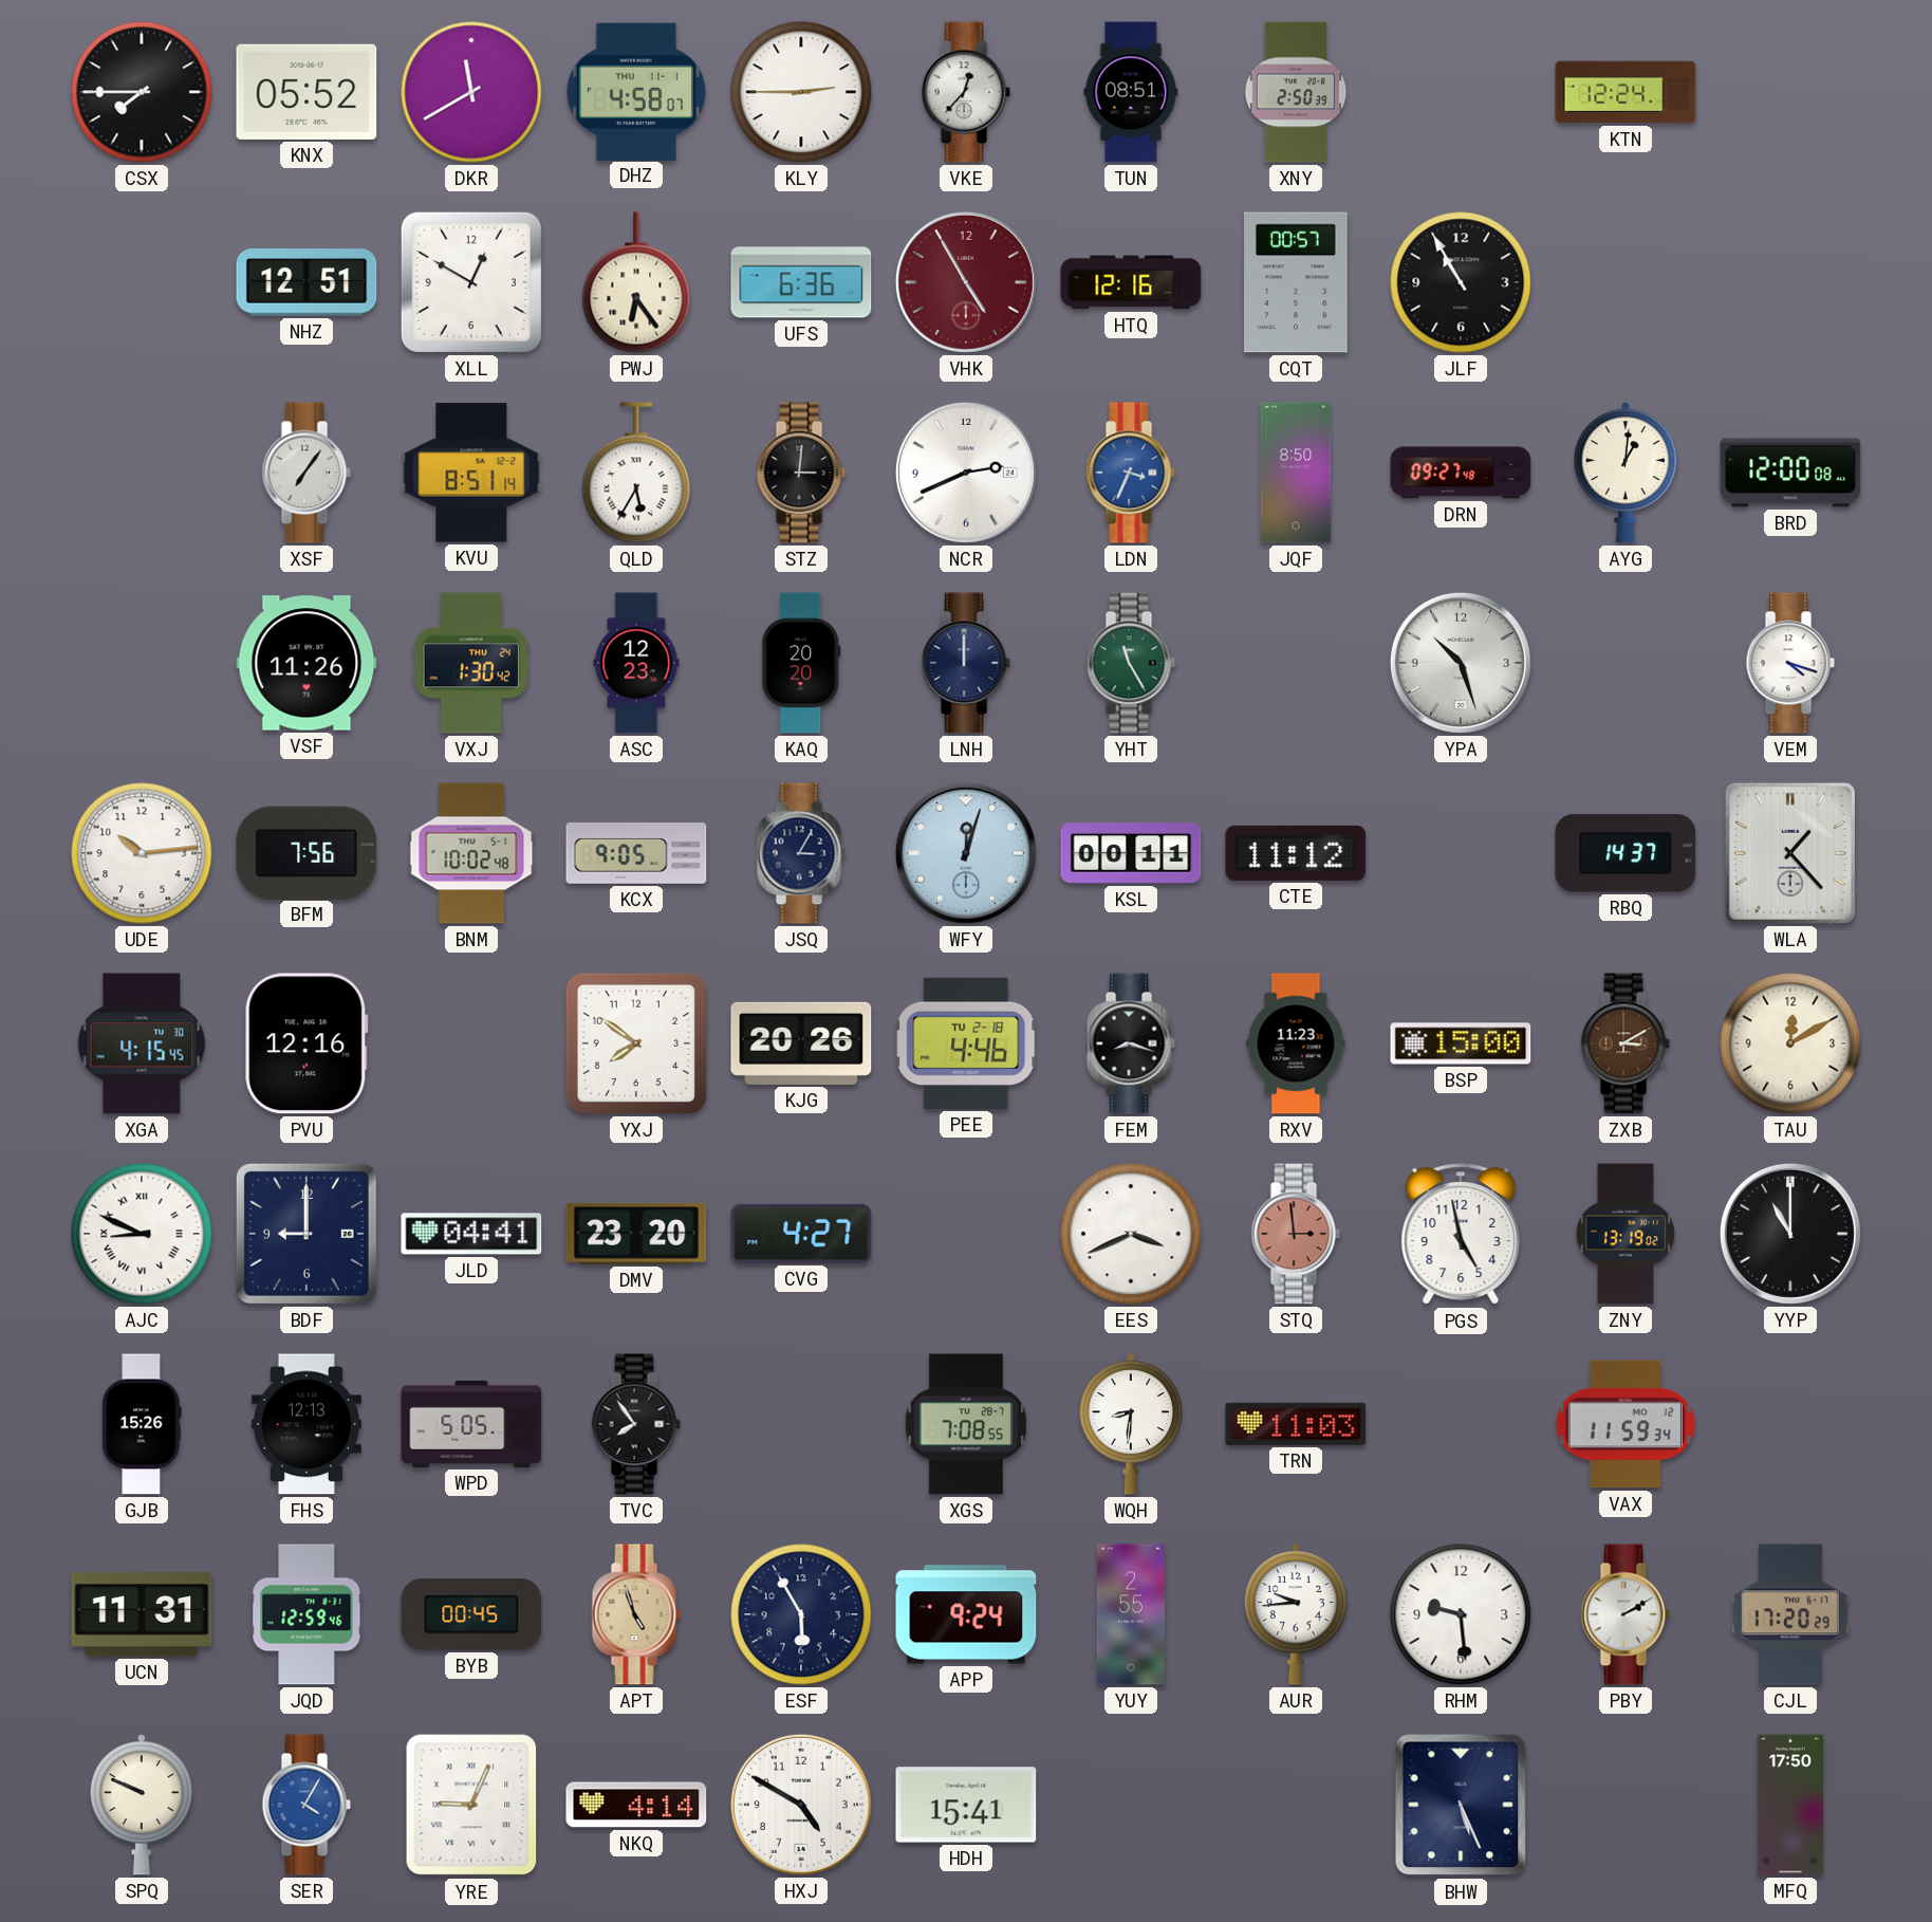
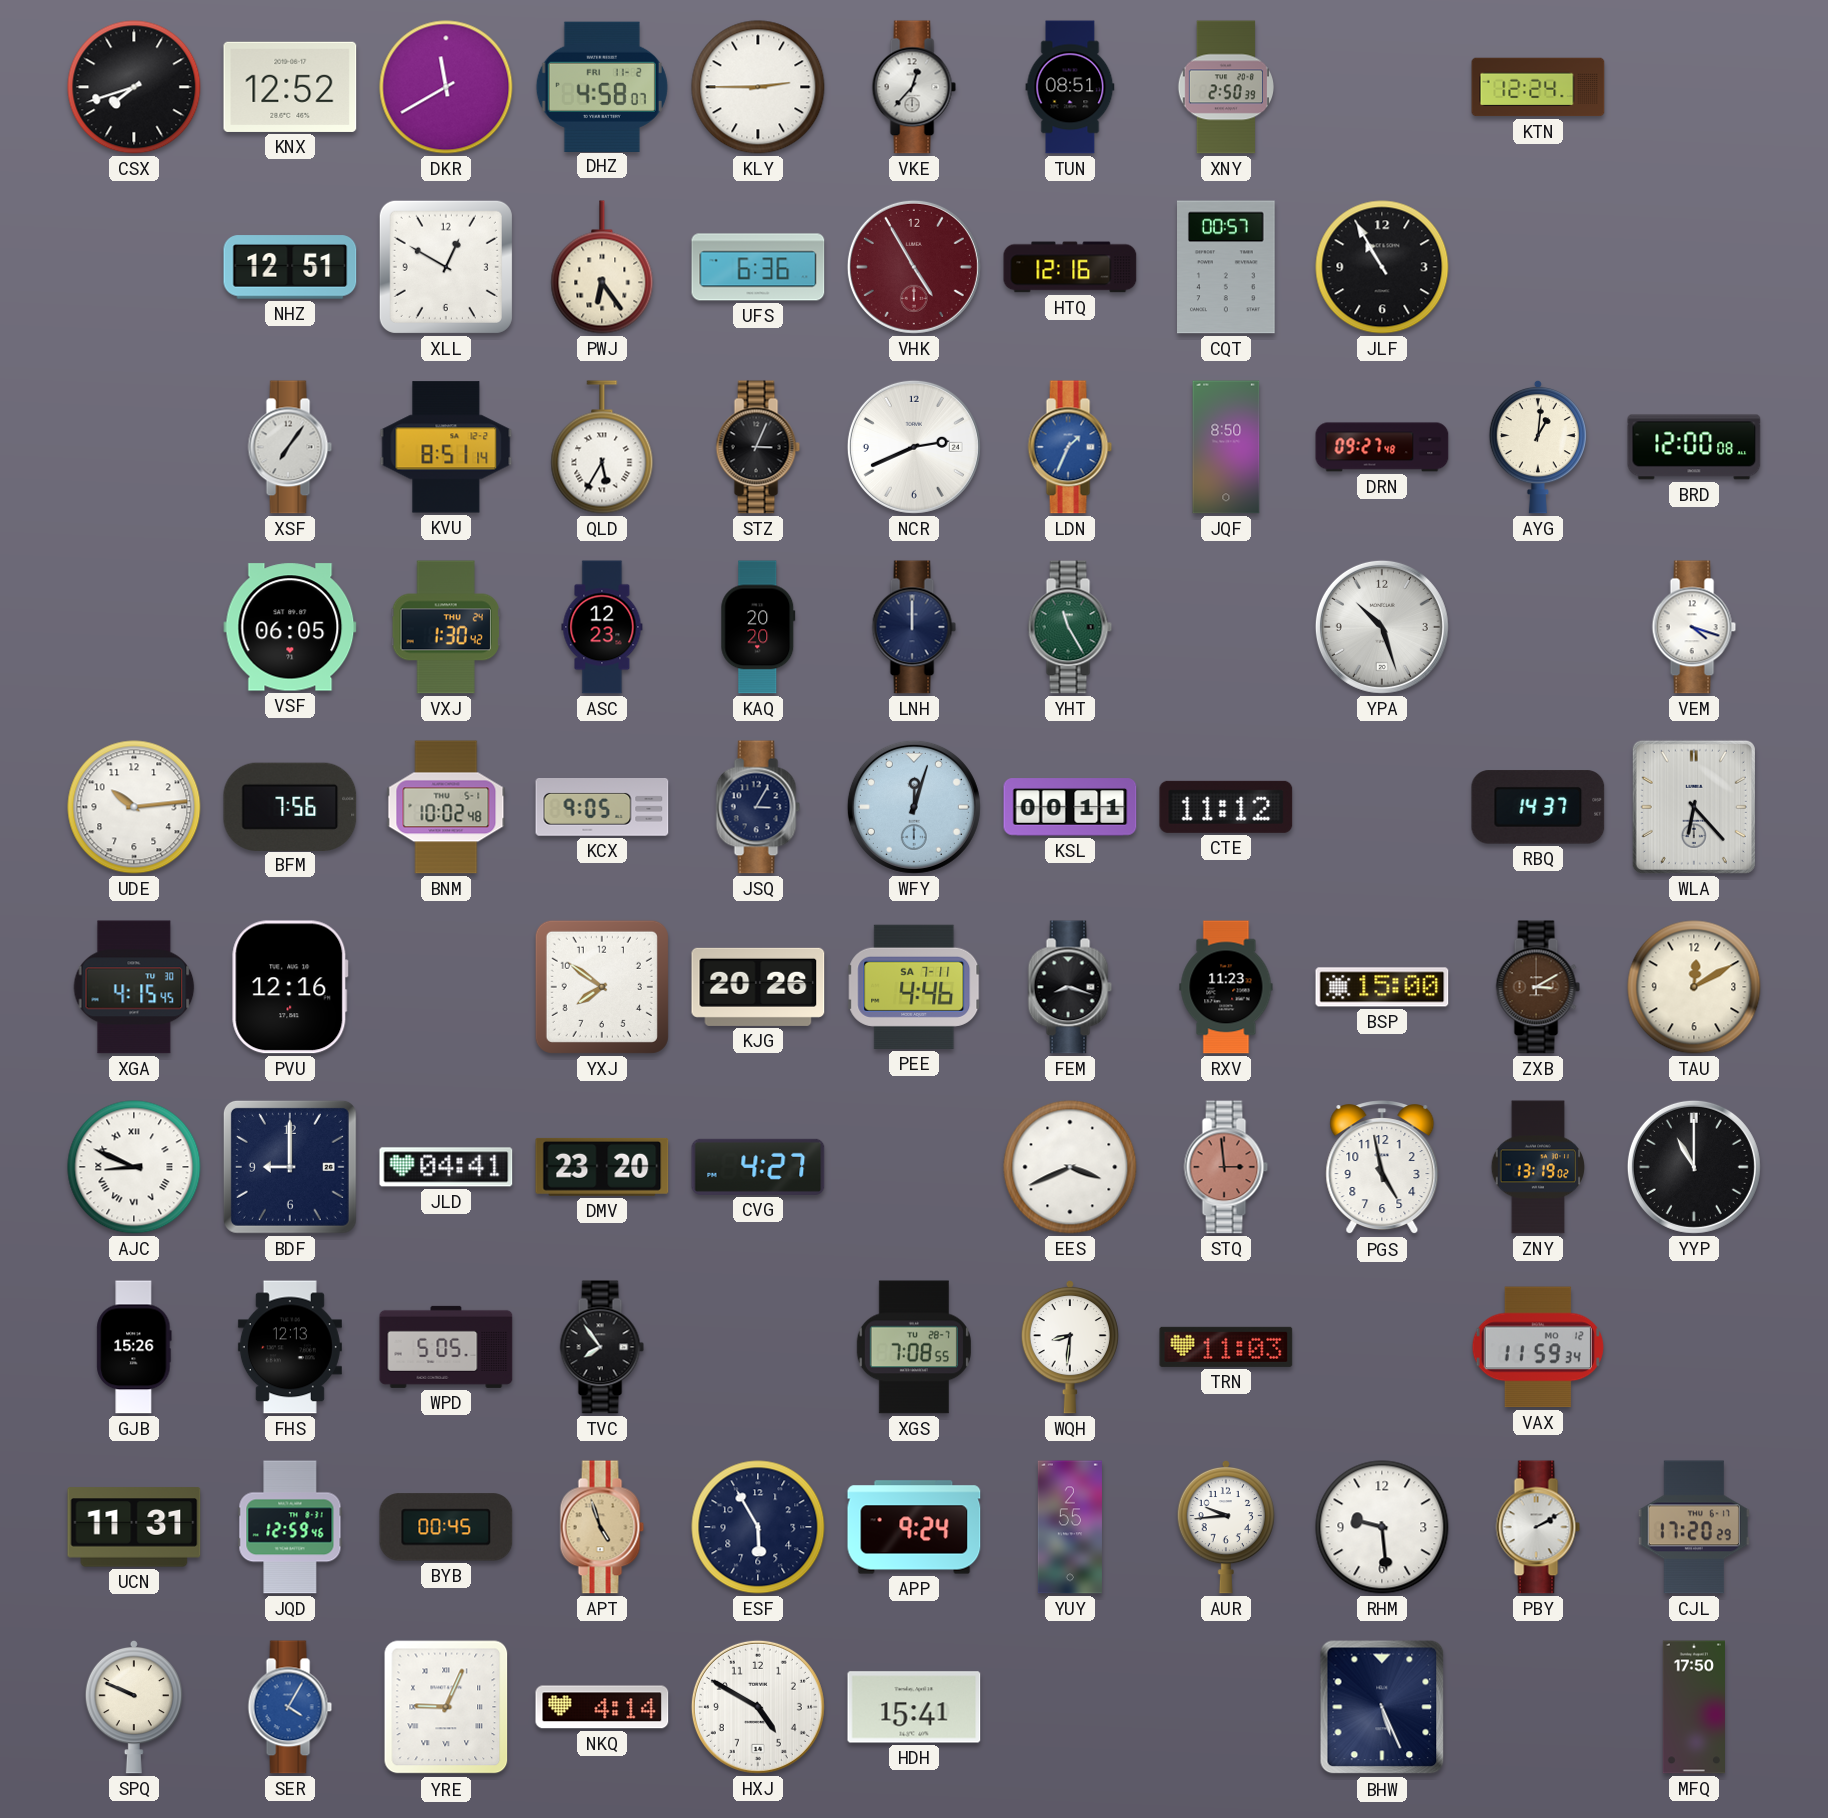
CSX: 7:45 -> 7:42 (134, 87)
KNX: 05:52 -> 12:52 (290, 87)
DHZ date: THU 11-1 -> FRI 11-2 (602, 86)
STZ: 3:01 -> 3:04 (758, 447)
LDN: 3:34 -> 1:34 (1070, 447)
VSF: 11:26 -> 06:05 (290, 627)
WLA: 1:23 -> 6:23 (1694, 807)
PEE date: TU 2-18 -> SA 7-11 (915, 987)
